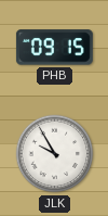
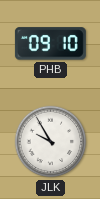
PHB: 09:15 -> 09:10 (50, 44)
